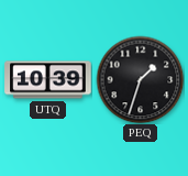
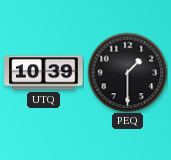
PEQ: 1:33 -> 1:30 (127, 72)
